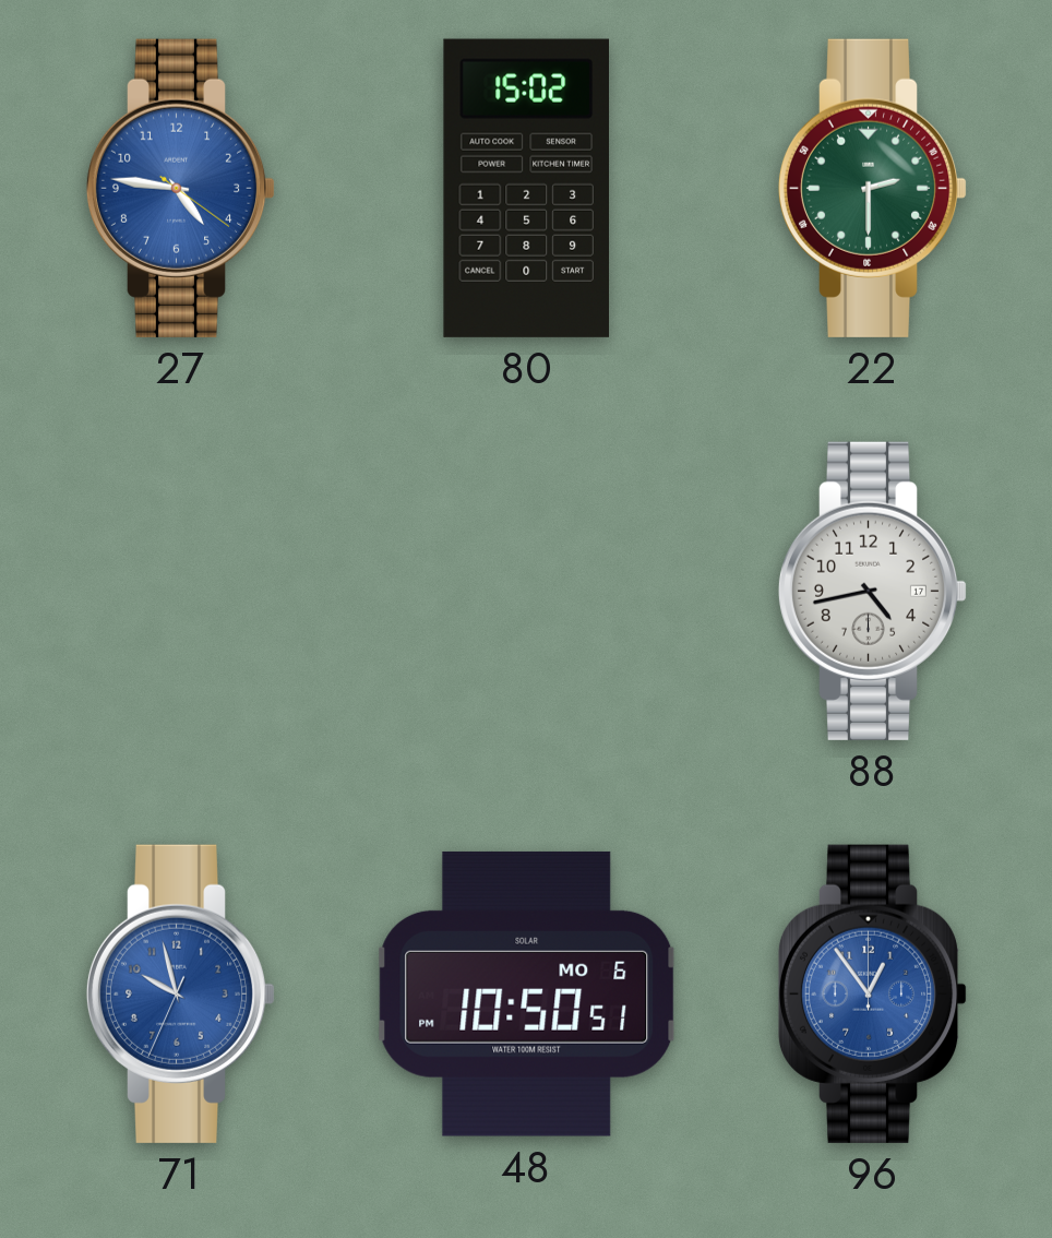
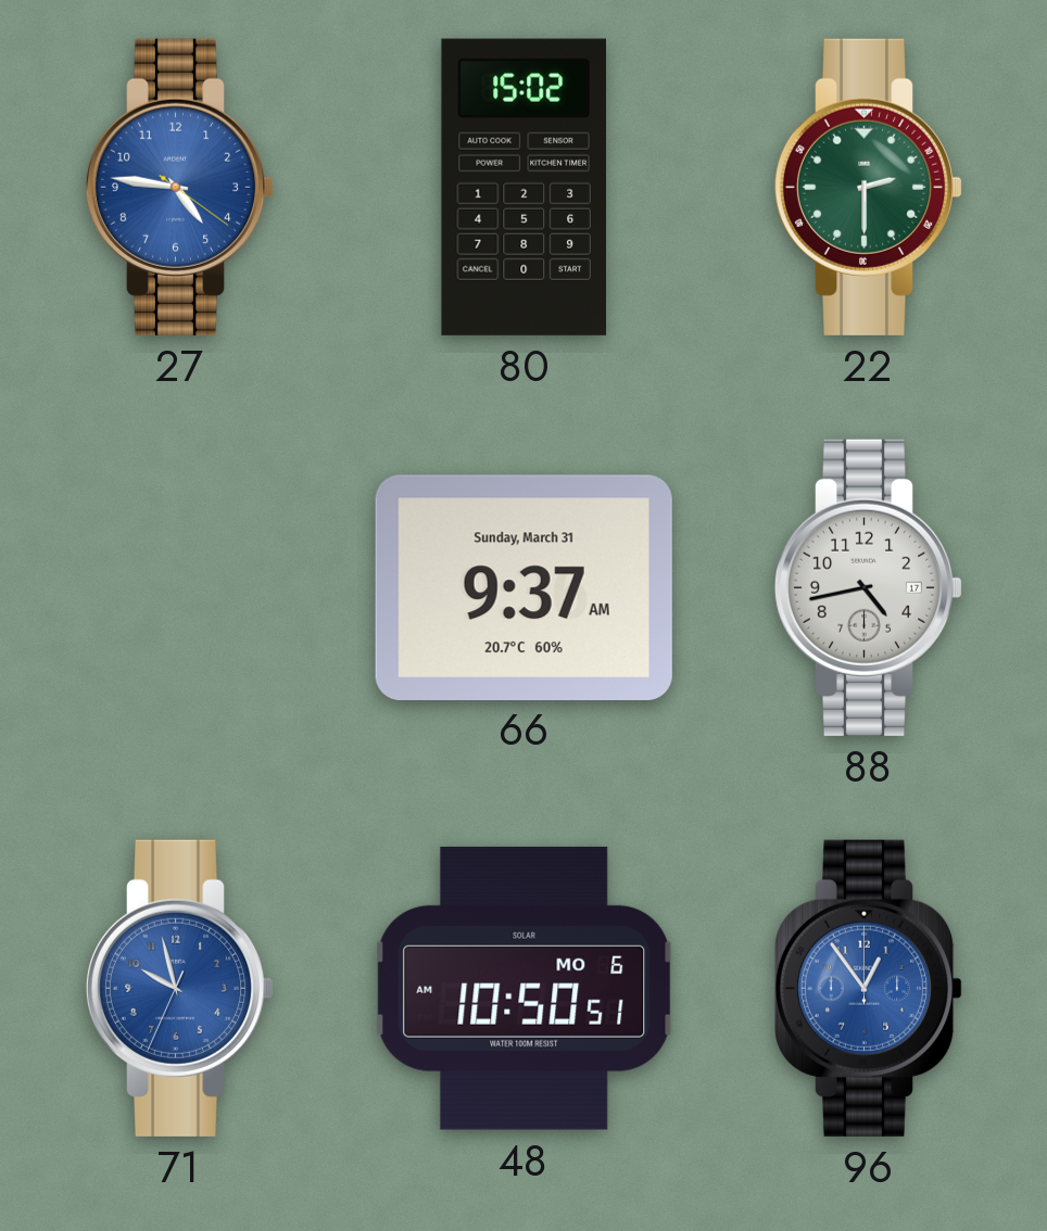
66: none -> 9:37 (523, 587)
48: 10:50:51 PM -> 10:50:51 AM (525, 988)
